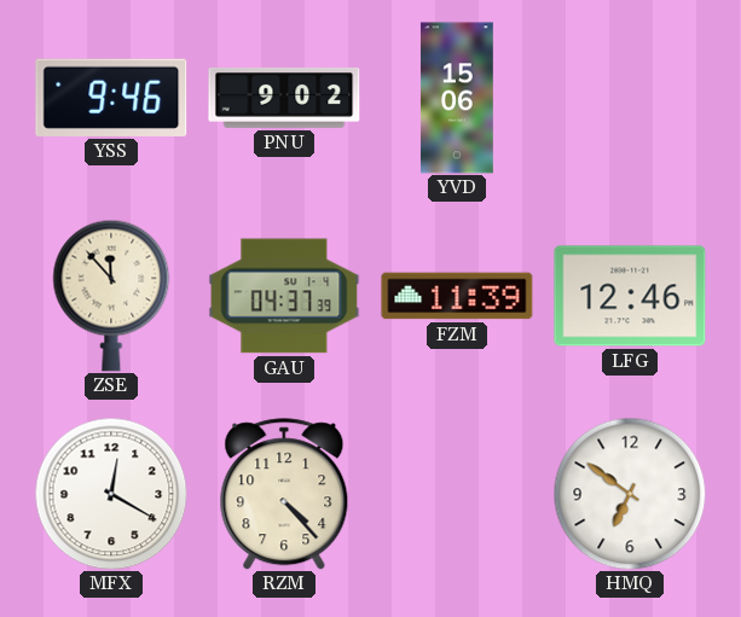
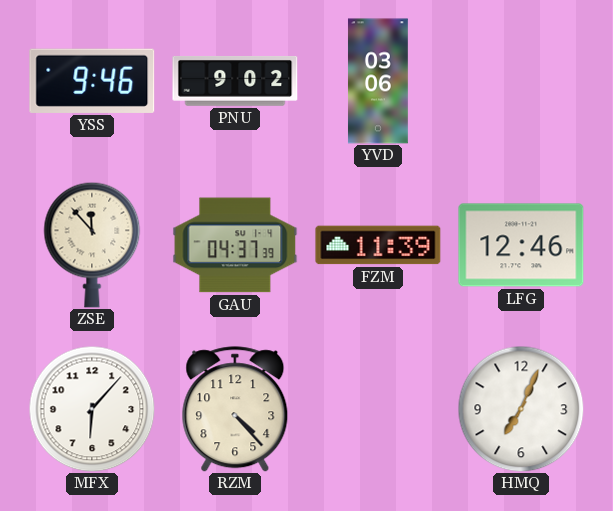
YVD: 15:06 -> 03:06 (378, 81)
MFX: 12:20 -> 6:07 (92, 409)
HMQ: 6:51 -> 7:04 (521, 409)
